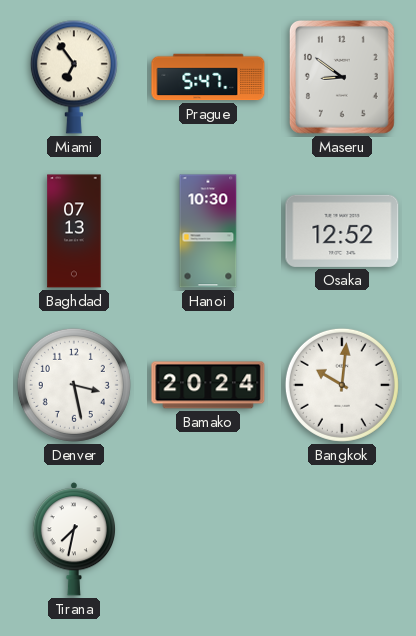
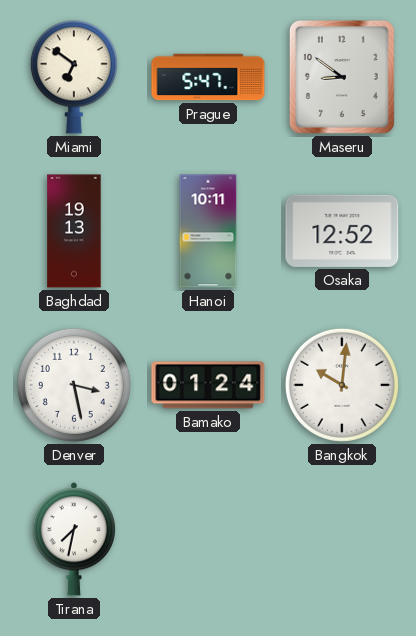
Miami: 6:54 -> 6:51 (74, 77)
Baghdad: 07:13 -> 19:13 (74, 231)
Hanoi: 10:30 -> 10:11 (208, 231)
Bamako: 20:24 -> 01:24 (208, 385)
